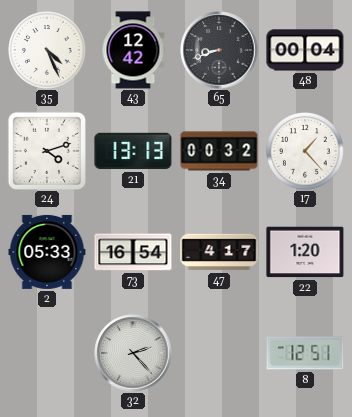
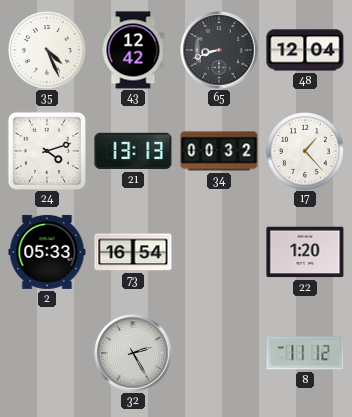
48: 00:04 -> 12:04 (305, 50)
47: 4:17 -> none (219, 252)
32: 2:23 -> 2:25 (133, 353)
8: 12:51 -> 11:12 (305, 353)
